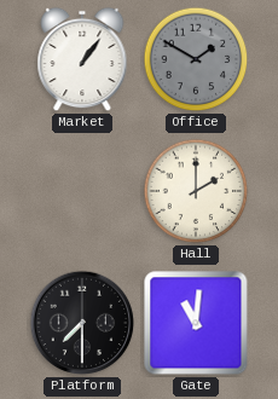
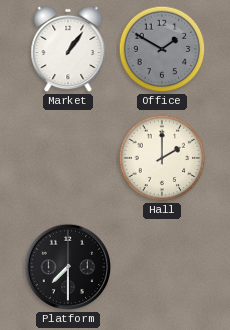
Gate: 11:01 -> none (196, 323)
